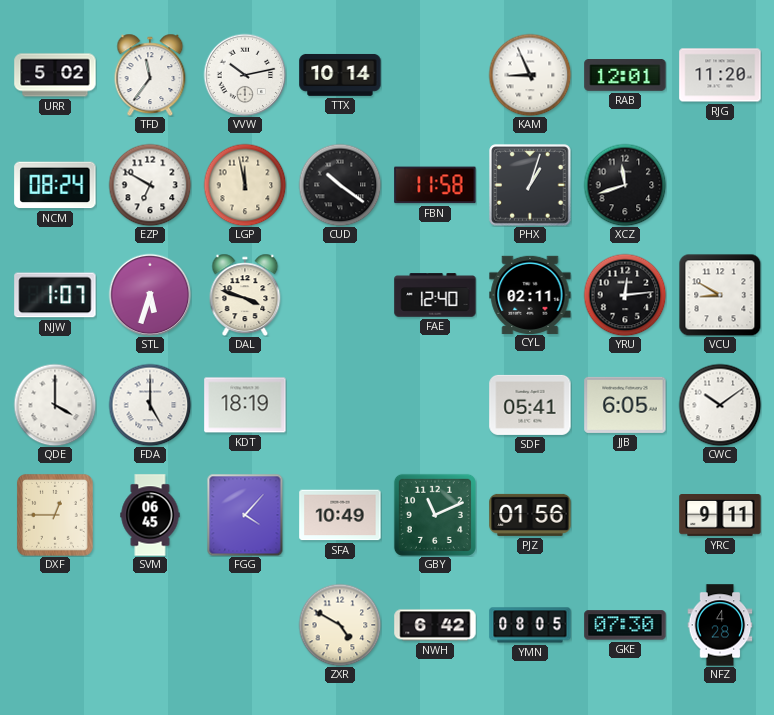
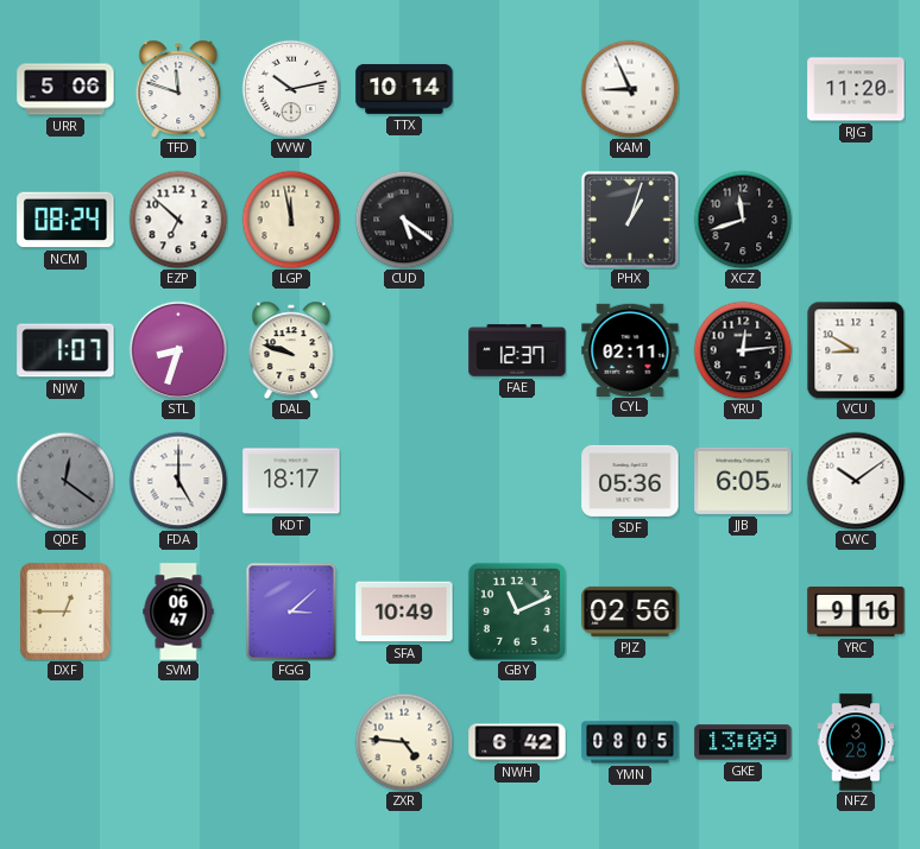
URR: 5:02 -> 5:06 (65, 89)
TFD: 11:36 -> 11:48 (178, 89)
RAB: 12:01 -> none (625, 76)
EZP: 6:50 -> 6:52 (178, 220)
CUD: 10:21 -> 5:21 (404, 220)
FBN: 11:58 -> none (435, 185)
STL: 5:33 -> 8:33 (178, 350)
DAL: 3:48 -> 9:48 (291, 350)
FAE: 12:40 -> 12:37 (517, 350)
QDE: 4:00 -> 12:21 (65, 481)
QDE dial: white -> grey (65, 481)
KDT: 18:19 -> 18:17 (291, 481)
SDF: 05:41 -> 05:36 (630, 481)
SVM: 06:45 -> 06:47 (178, 612)
FGG: 4:07 -> 3:08 (291, 612)
PJZ: 01:56 -> 02:56 (630, 612)
YRC: 9:11 -> 9:16 (856, 613)
ZXR: 4:50 -> 4:46 (404, 742)
GKE: 07:30 -> 13:09 (743, 742)
NFZ: 4:28 -> 3:28 (856, 742)
